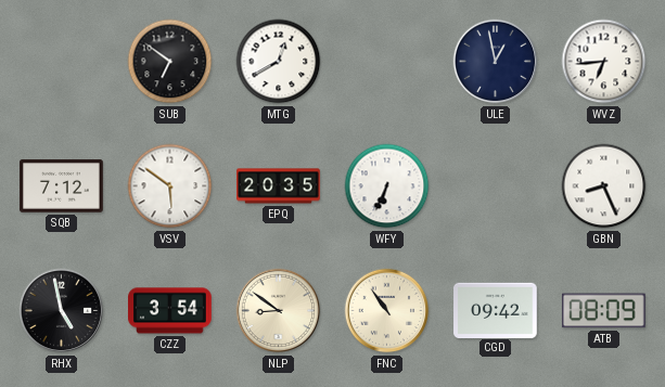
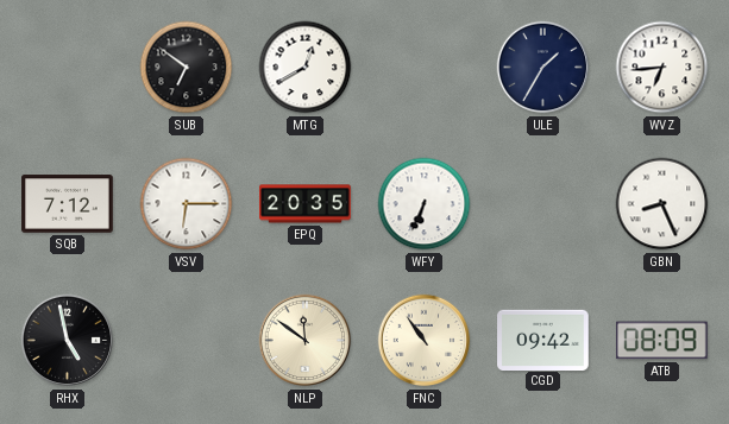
ULE: 12:58 -> 1:35 (543, 68)
VSV: 5:51 -> 6:15 (187, 204)
CZZ: 3:54 -> none (170, 311)
NLP: 8:51 -> 11:51 (306, 341)
